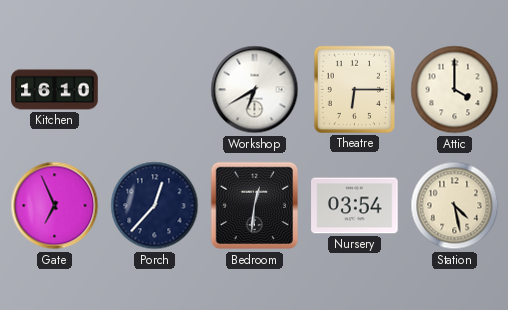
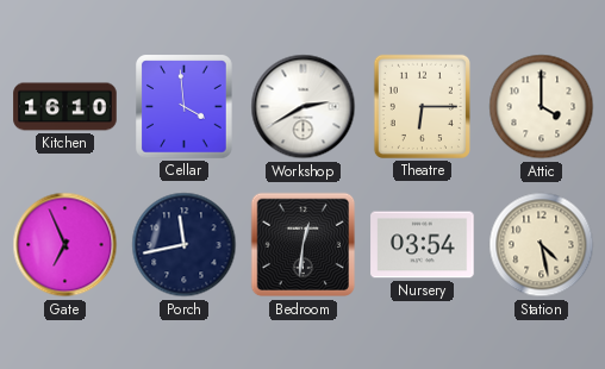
Cellar: none -> 3:59 (185, 107)
Workshop: 6:40 -> 2:40 (304, 107)
Porch: 12:37 -> 11:43 (185, 245)
